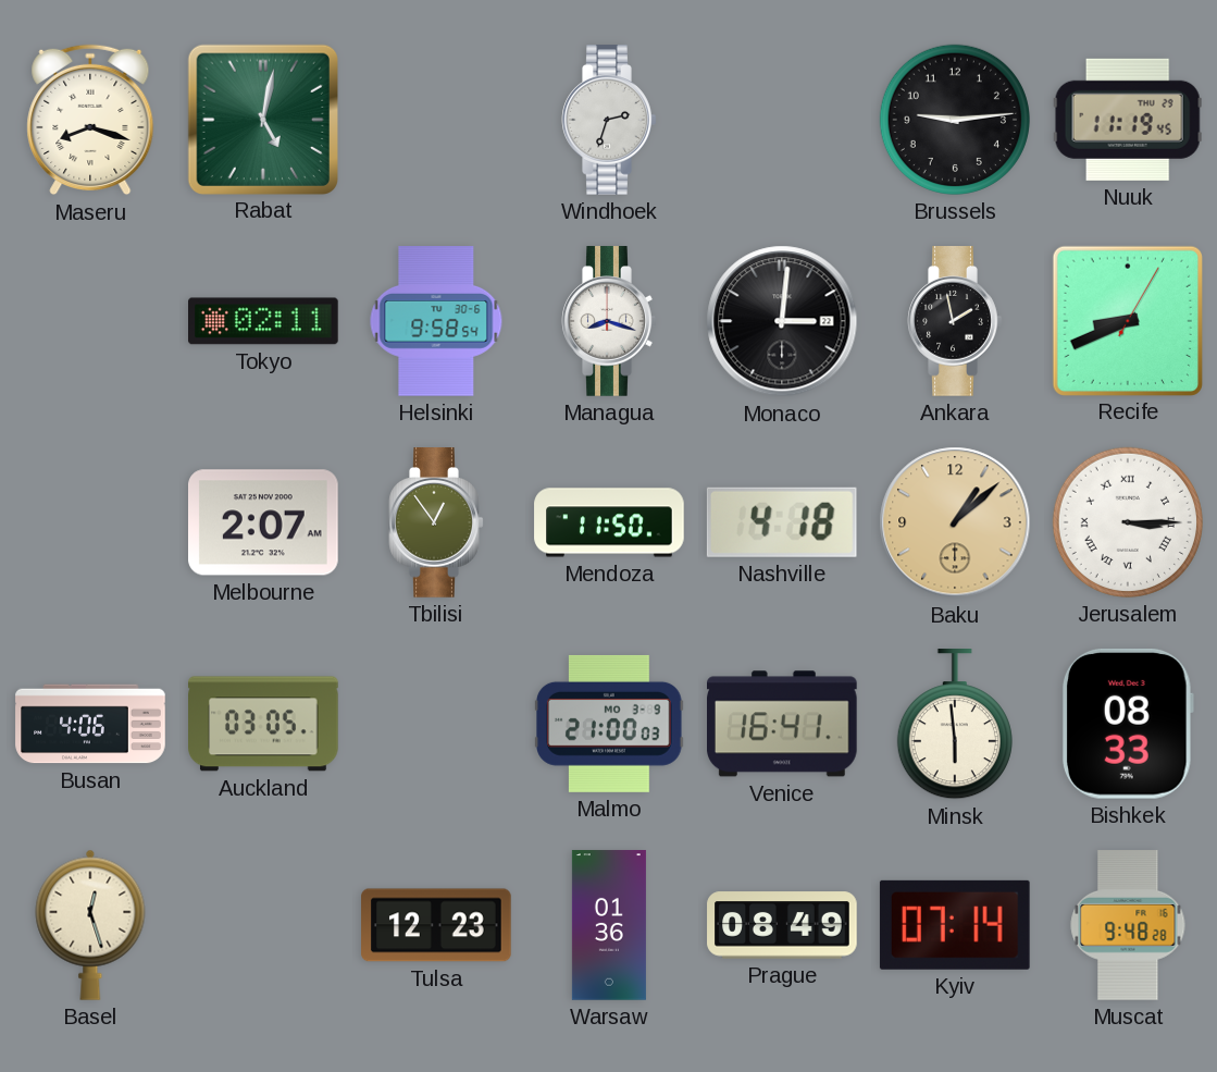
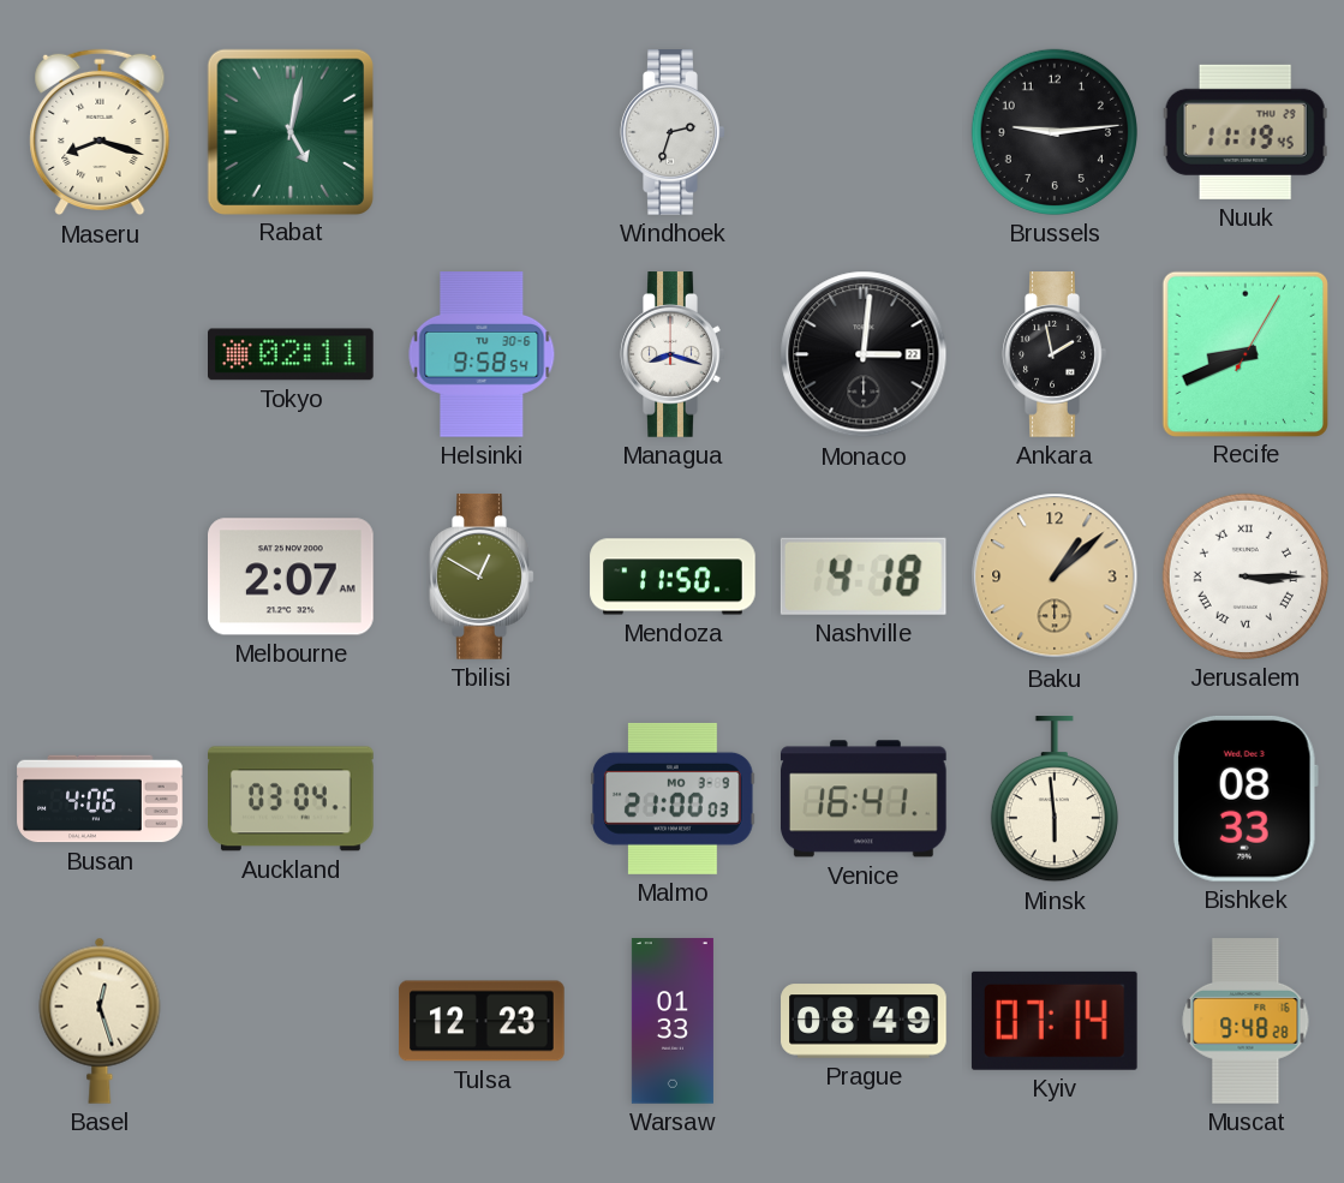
Tbilisi: 12:54 -> 12:50 (482, 576)
Auckland: 03:05 -> 03:04 (292, 799)
Warsaw: 01:36 -> 01:33 (673, 1021)
